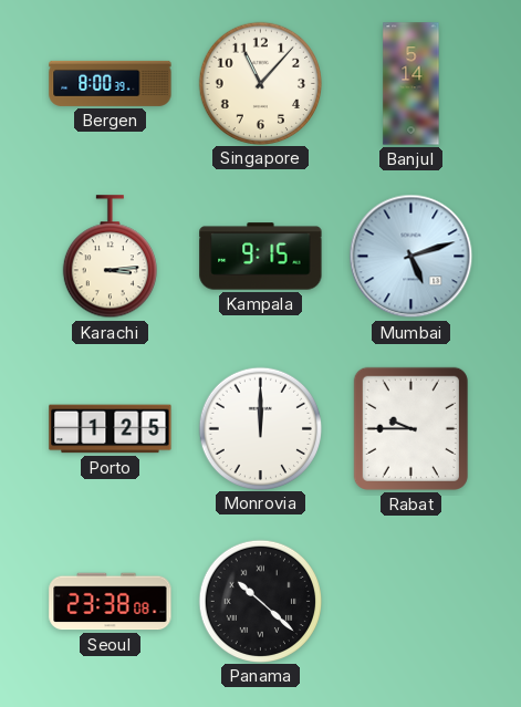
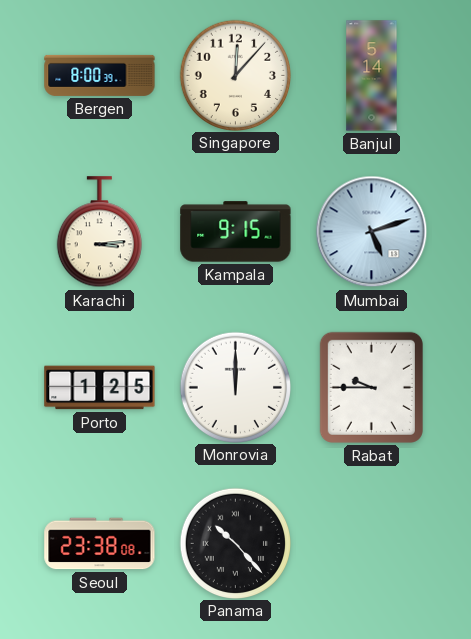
Singapore: 11:07 -> 12:07 (235, 75)
Panama: 10:22 -> 10:23 (235, 543)
